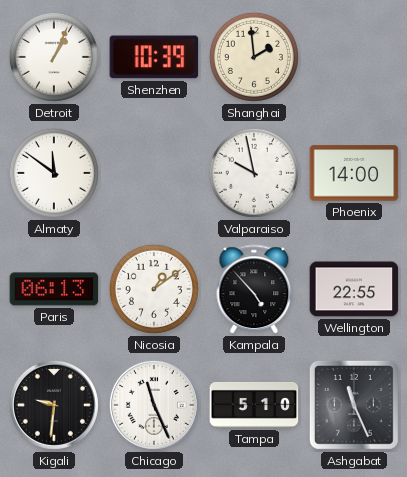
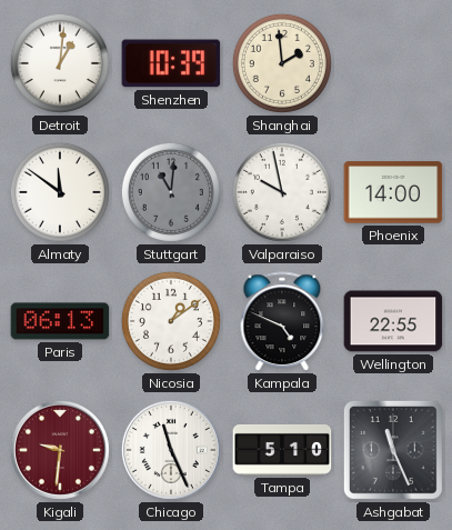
Detroit: 1:04 -> 1:01 (60, 63)
Stuttgart: none -> 11:01 (171, 192)
Kampala: 4:53 -> 4:49 (282, 322)
Kigali dial: black -> burgundy (60, 450)
